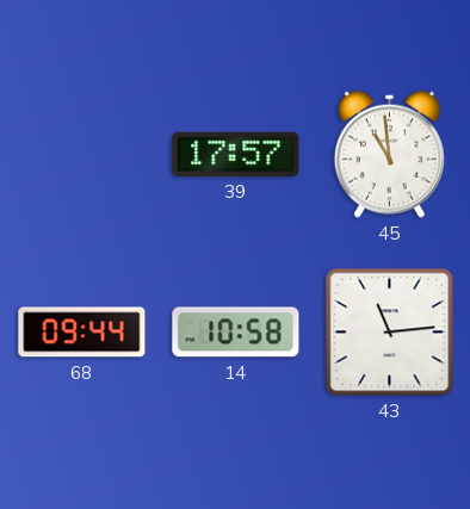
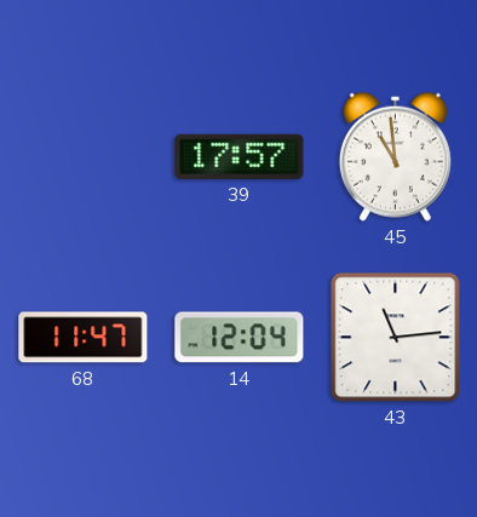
68: 09:44 -> 11:47 (84, 338)
14: 10:58 -> 12:04 (240, 338)
